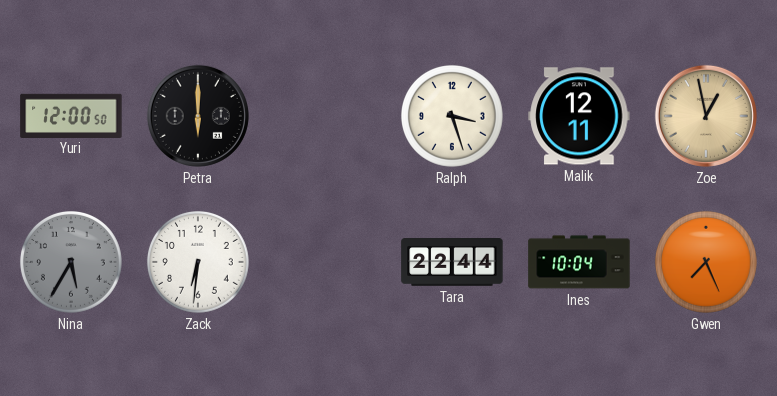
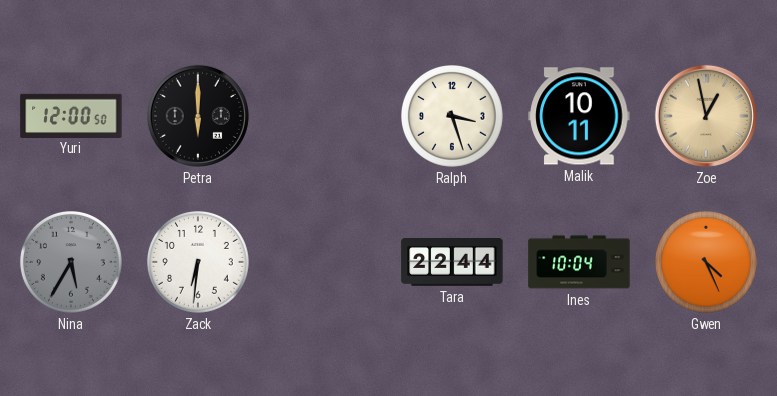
Malik: 12:11 -> 10:11 (579, 116)
Gwen: 7:26 -> 4:26 (706, 262)
